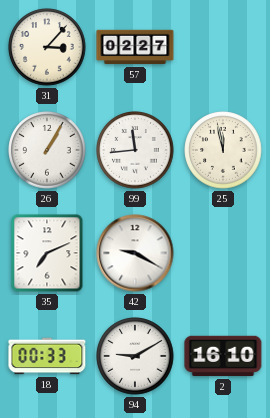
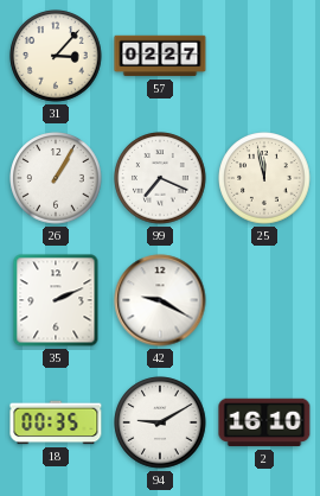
99: 11:44 -> 7:19 (160, 178)
35: 7:11 -> 2:11 (56, 300)
18: 00:33 -> 00:35 (56, 422)
